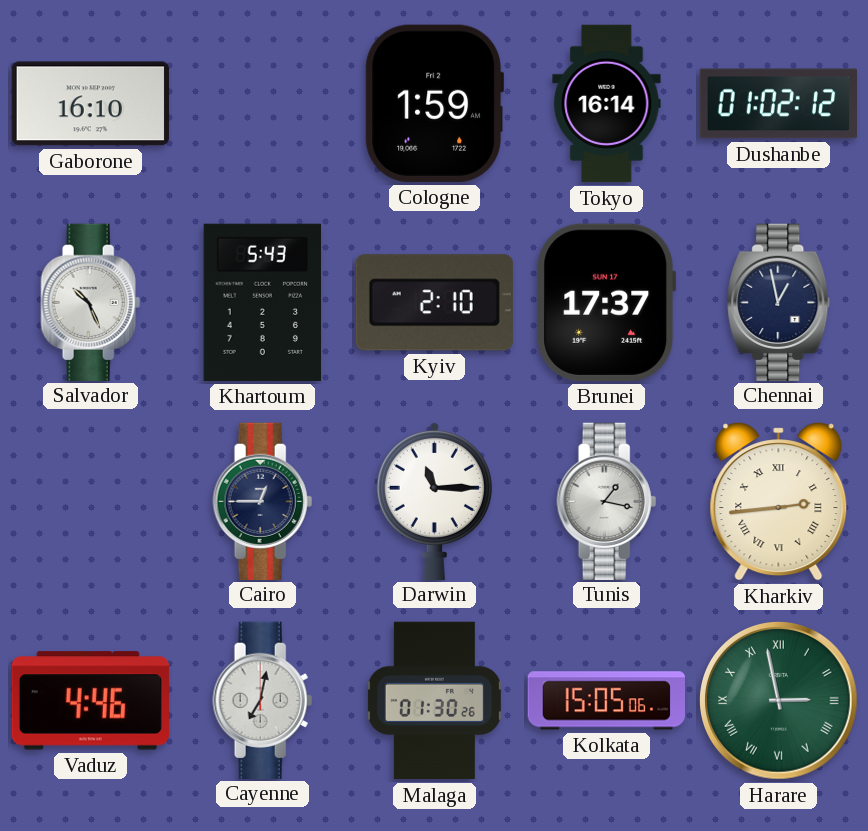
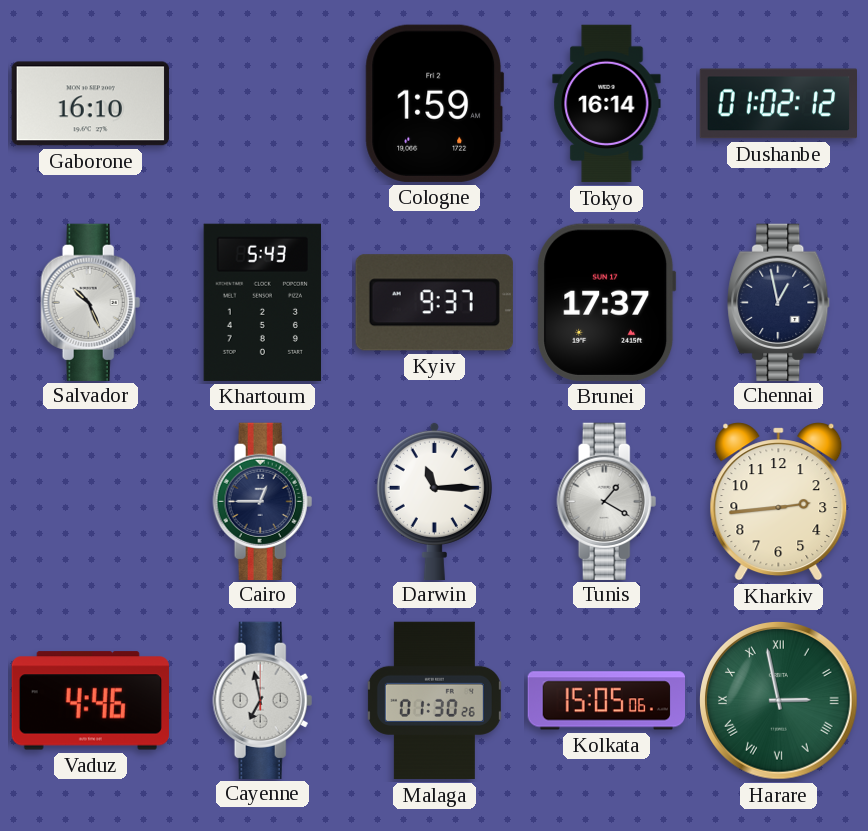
Kyiv: 2:10 -> 9:37 (434, 303)
Tunis: 1:17 -> 1:20 (607, 501)
Kharkiv numerals: Roman -> Arabic (779, 502)
Cayenne: 7:02 -> 6:58 (263, 700)
